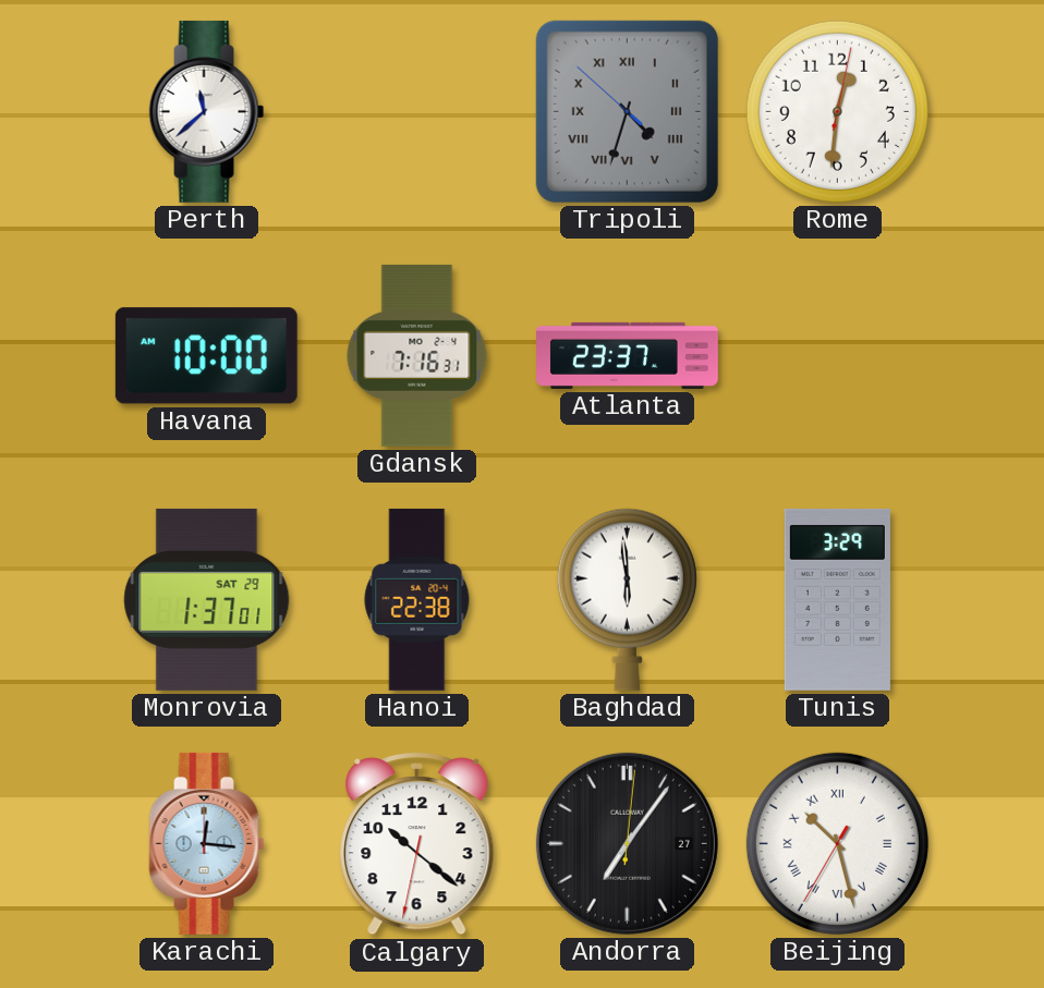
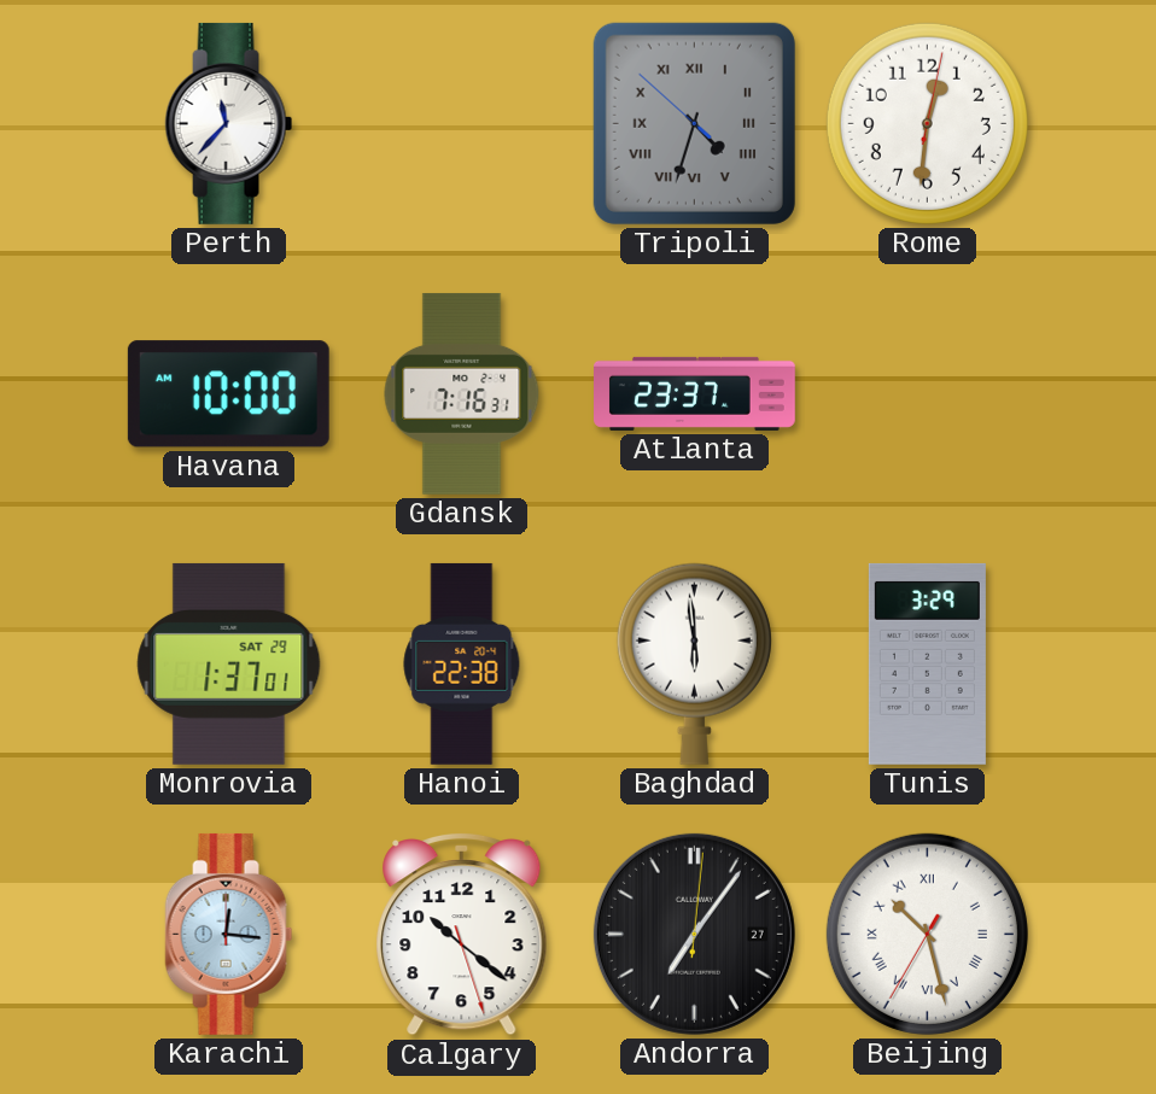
Perth: 11:38 -> 11:37 (229, 123)
Calgary: 10:21:32 -> 10:21:27 (462, 934)
